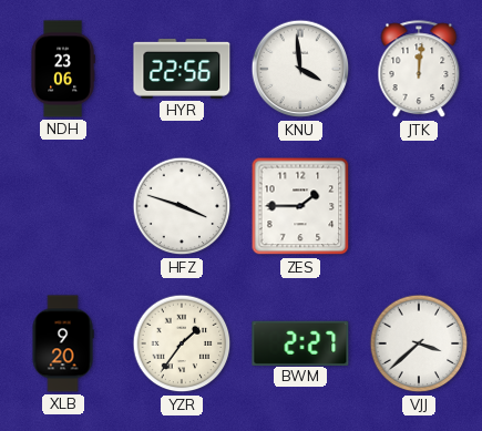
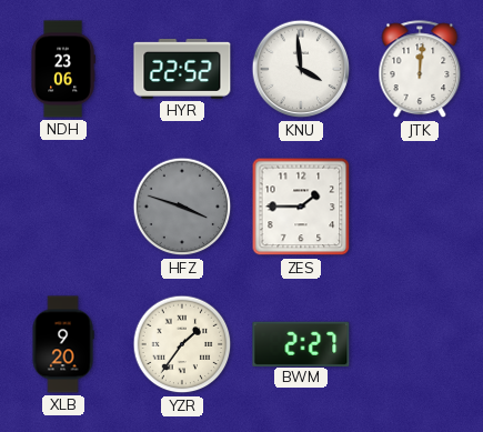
HYR: 22:56 -> 22:52 (182, 69)
HFZ dial: white -> grey (182, 207)
VJJ: 3:38 -> none (419, 343)
